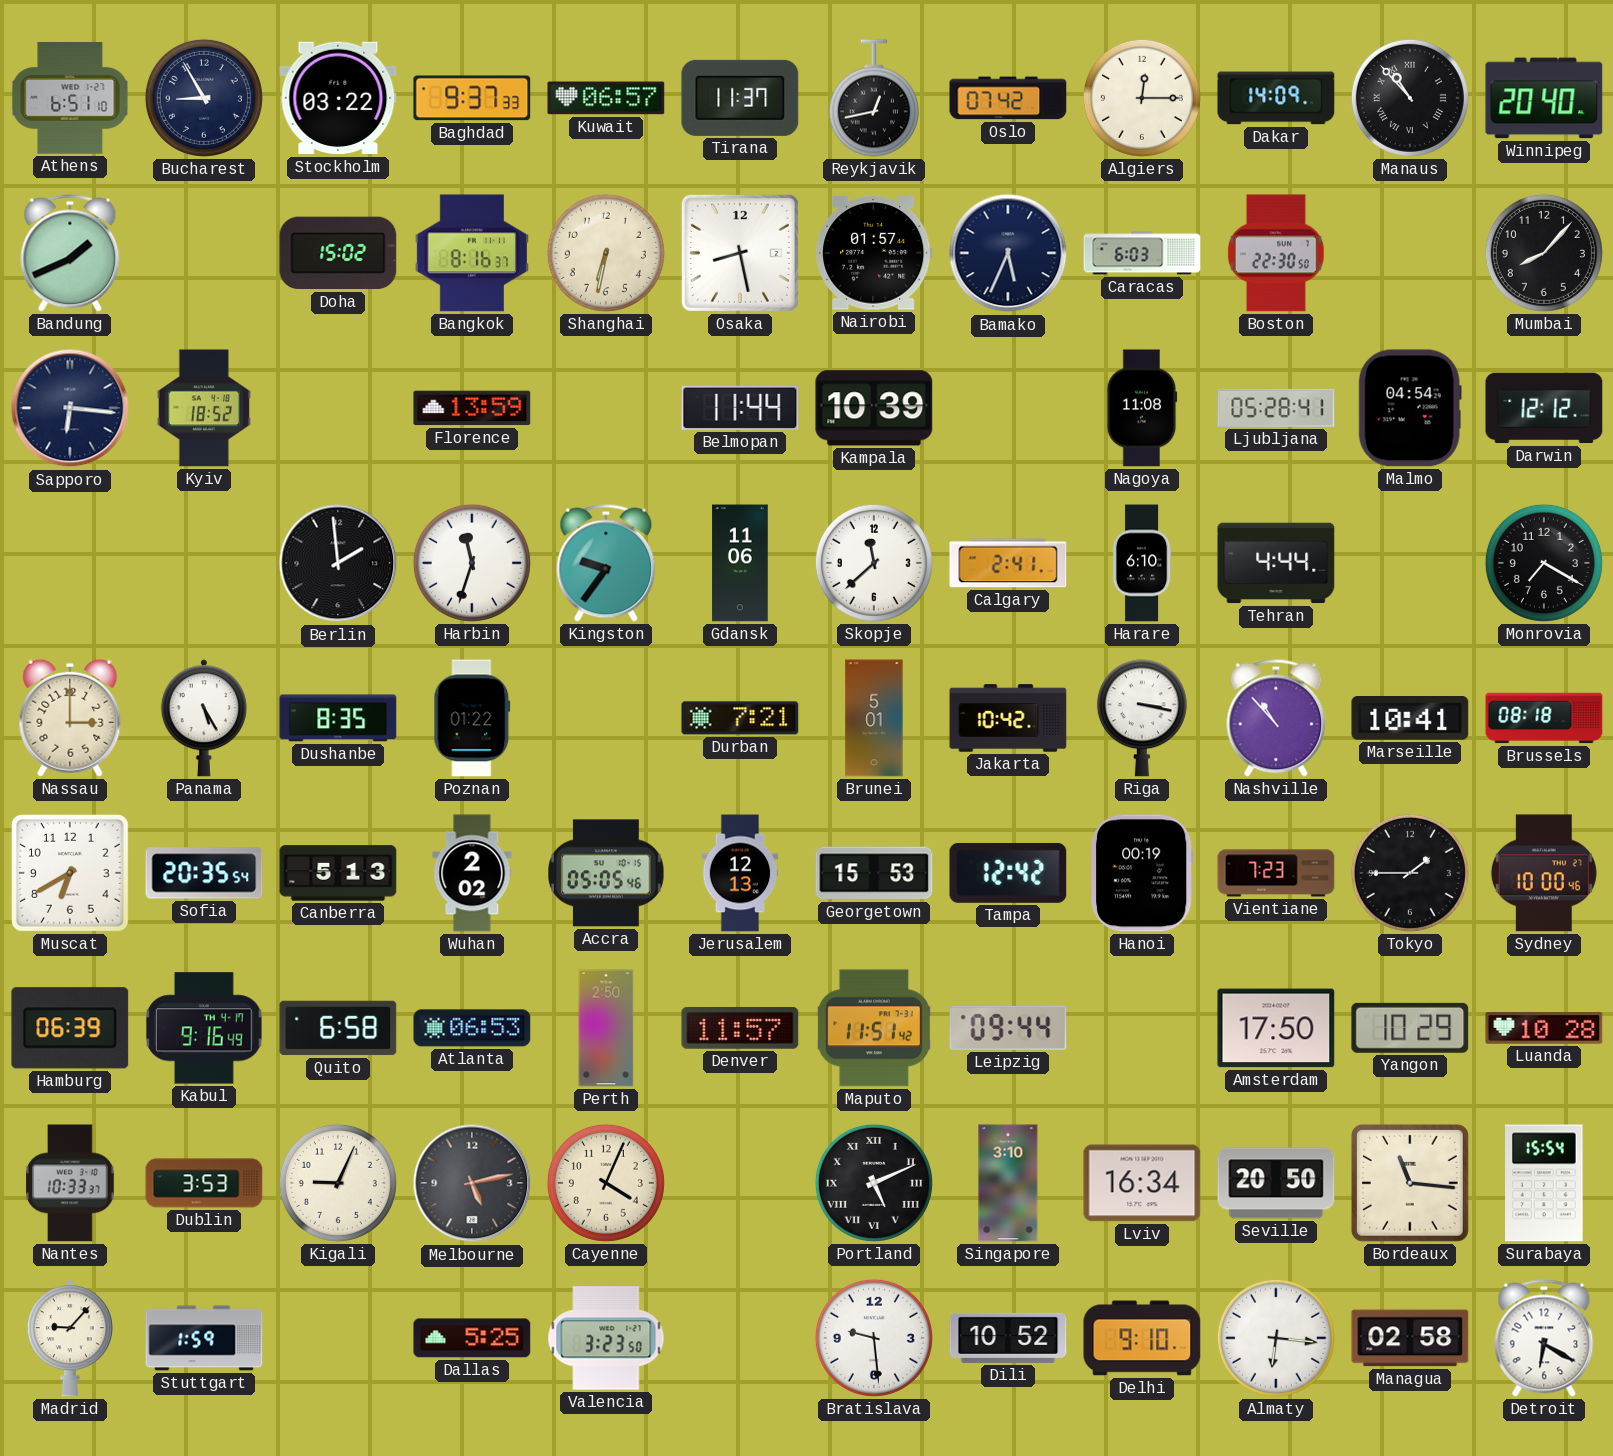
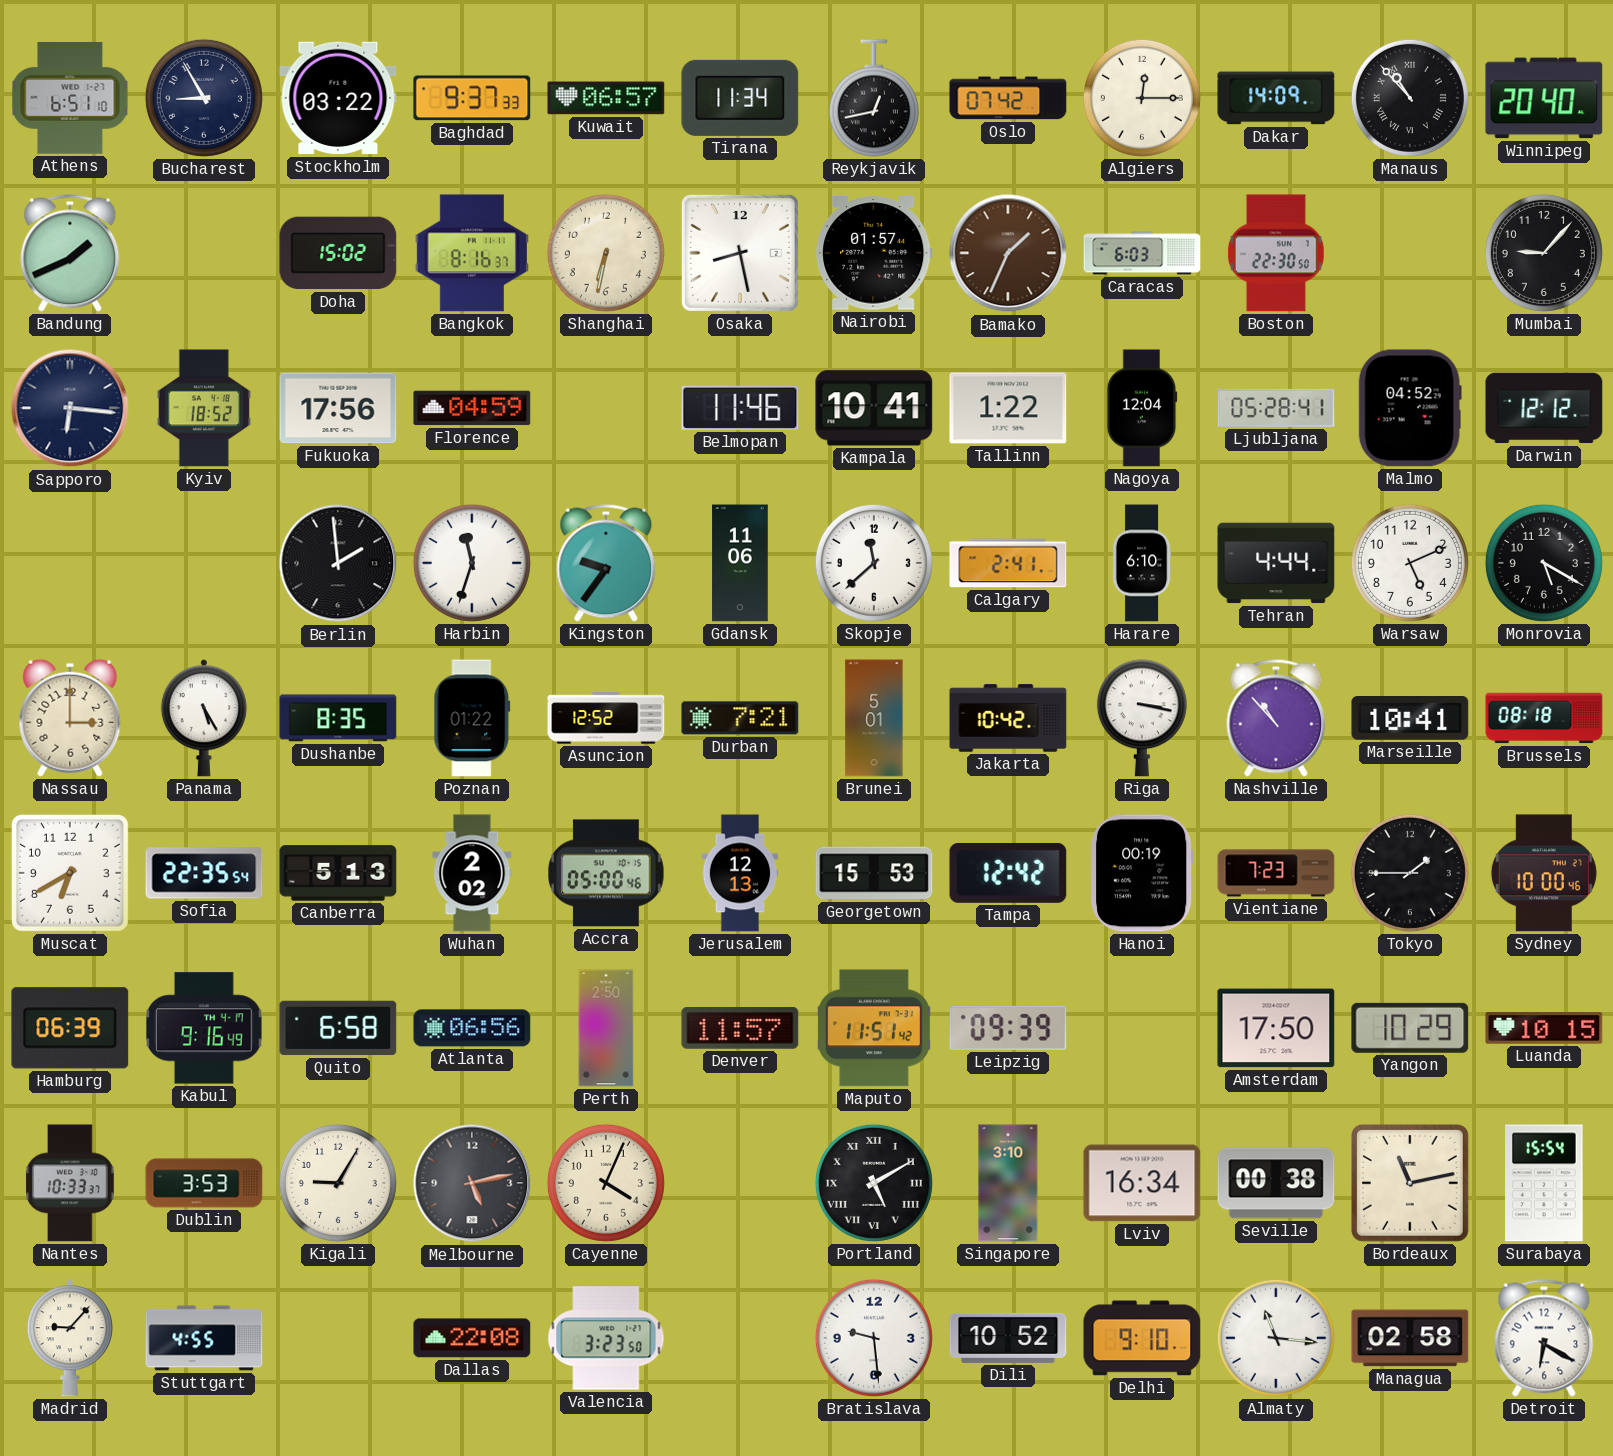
Tirana: 11:37 -> 11:34 (740, 98)
Bamako: 5:34 -> 1:34 (1008, 253)
Bamako dial: navy -> brown (1008, 253)
Mumbai: 8:07 -> 9:07 (1544, 253)
Fukuoka: none -> 17:56 (338, 408)
Florence: 13:59 -> 04:59 (472, 408)
Belmopan: 11:44 -> 11:46 (740, 408)
Kampala: 10:39 -> 10:41 (874, 408)
Tallinn: none -> 1:22 (1008, 408)
Nagoya: 11:08 -> 12:04 (1142, 408)
Malmo: 04:54 -> 04:52 (1410, 408)
Warsaw: none -> 5:11 (1410, 563)
Monrovia: 7:20 -> 5:20 (1544, 563)
Asuncion: none -> 12:52 (606, 718)
Sofia: 20:35 -> 22:35 (204, 873)
Accra: 05:05 -> 05:00 (607, 873)
Atlanta: 06:53 -> 06:56 (472, 1028)
Leipzig: 09:44 -> 09:39 (1008, 1028)
Luanda: 10:28 -> 10:15 (1544, 1028)
Kigali: 9:04 -> 9:05 (338, 1183)
Portland: 5:11 -> 5:10 (874, 1183)
Seville: 20:50 -> 00:38 (1276, 1183)
Bordeaux: 11:16 -> 11:13 (1410, 1183)
Stuttgart: 1:59 -> 4:55 (204, 1338)
Dallas: 5:25 -> 22:08 (472, 1338)
Almaty: 6:16 -> 11:16 (1276, 1338)
